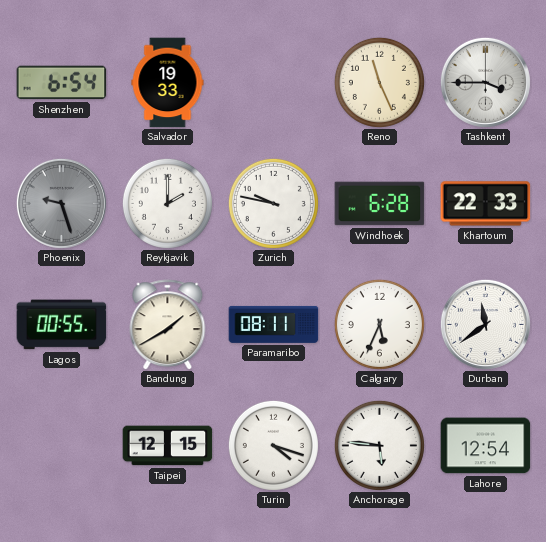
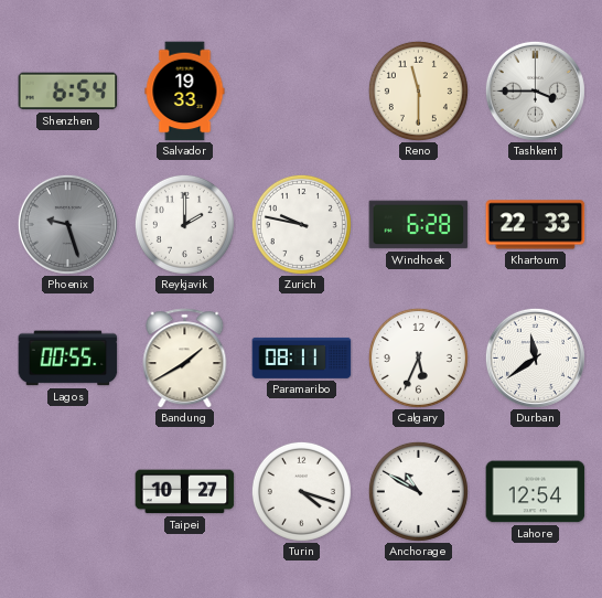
Reno: 11:26 -> 11:30 (418, 90)
Taipei: 12:15 -> 10:27 (185, 492)
Anchorage: 5:46 -> 10:50 (418, 491)
